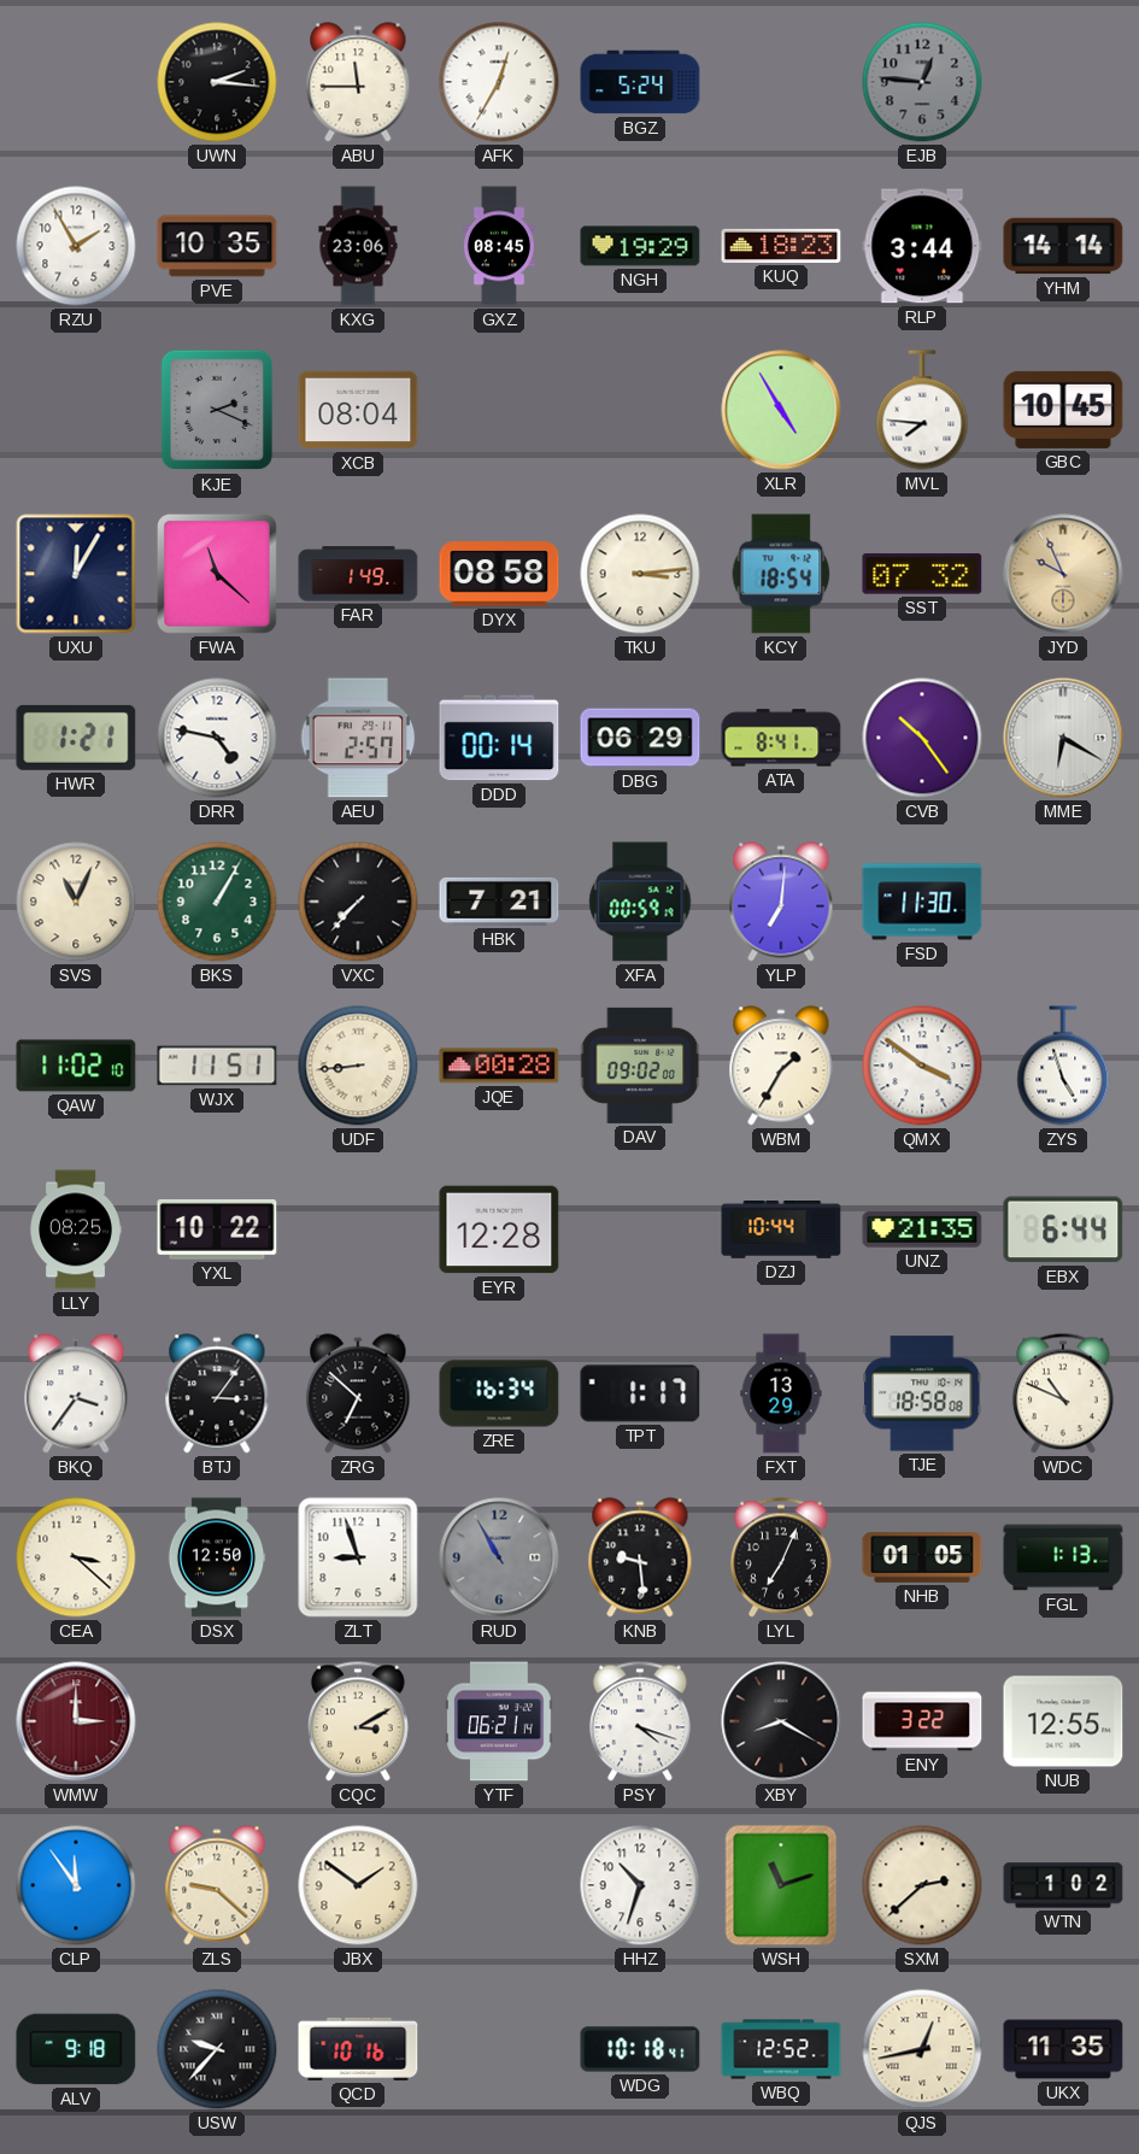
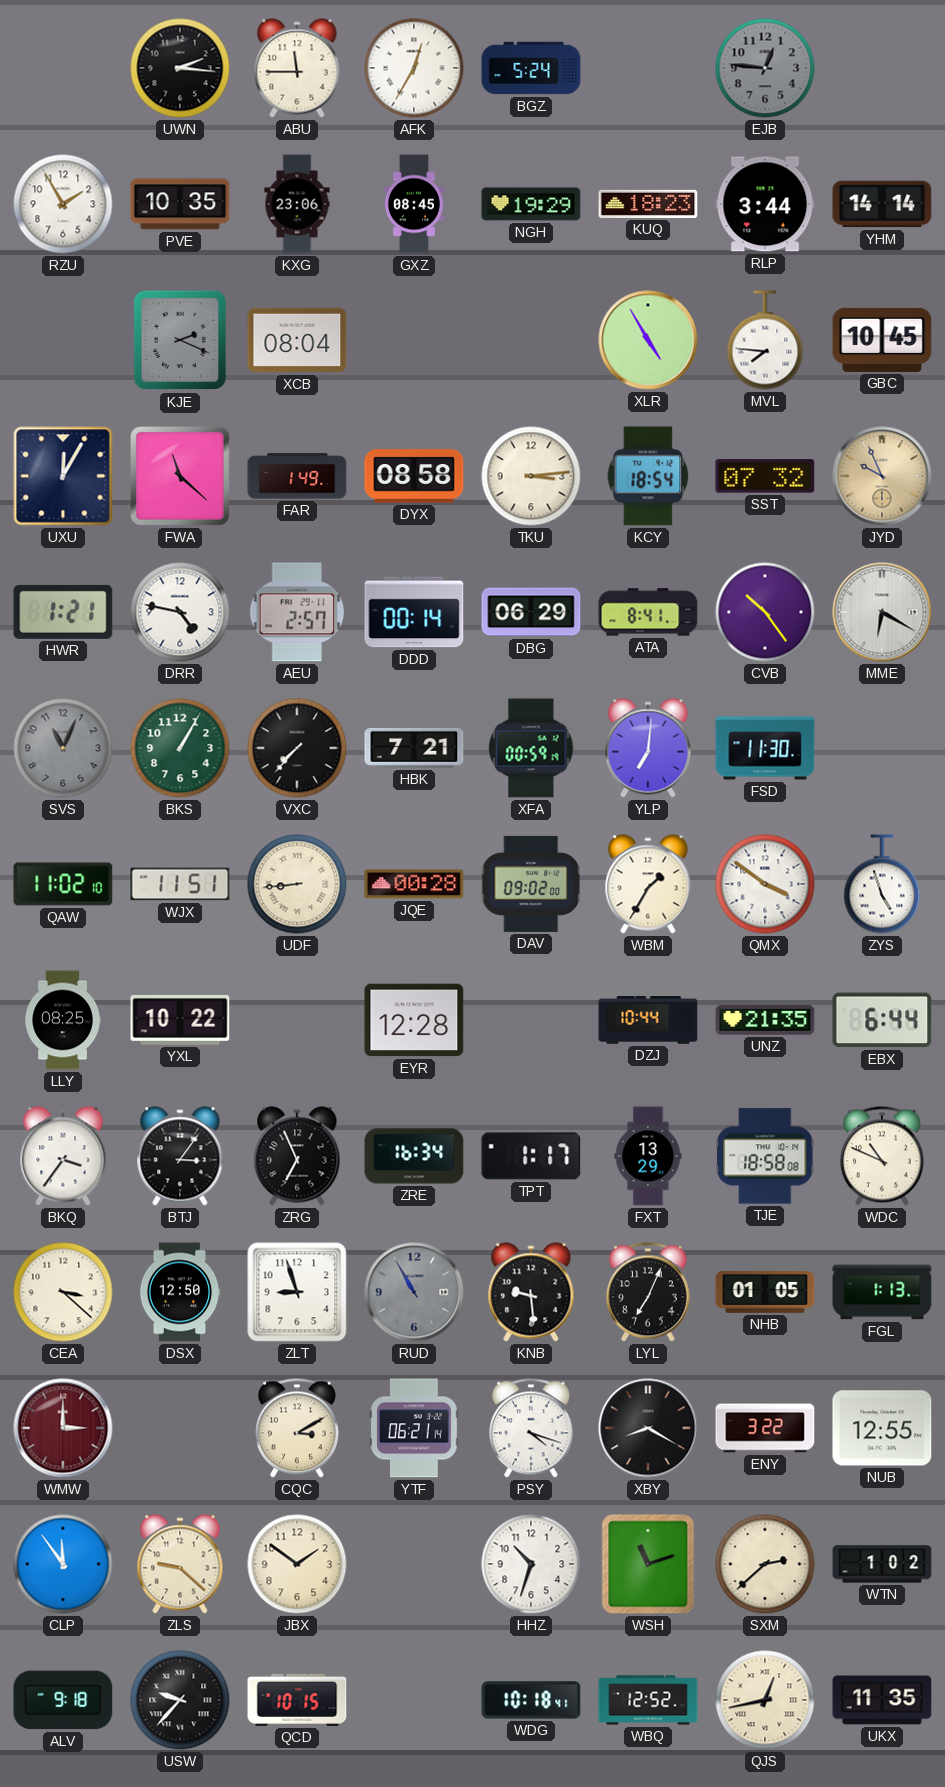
SVS dial: cream -> grey (63, 748)
ZRG: 6:52 -> 6:56 (297, 1156)
QCD: 10:16 -> 10:15 (297, 1700)
